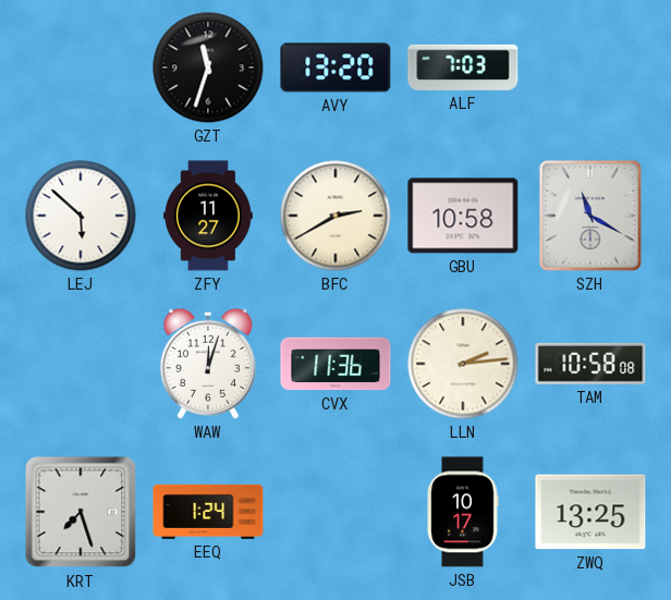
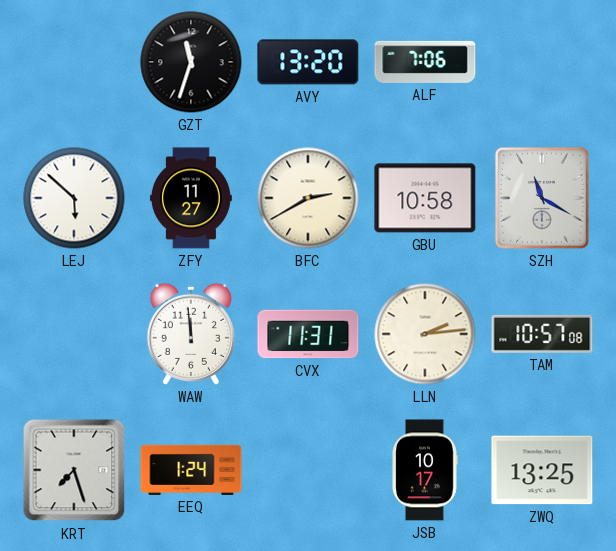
ALF: 7:03 -> 7:06 (425, 62)
WAW: 12:03 -> 11:59 (191, 334)
CVX: 11:36 -> 11:31 (308, 334)
TAM: 10:58 -> 10:57 (542, 334)
